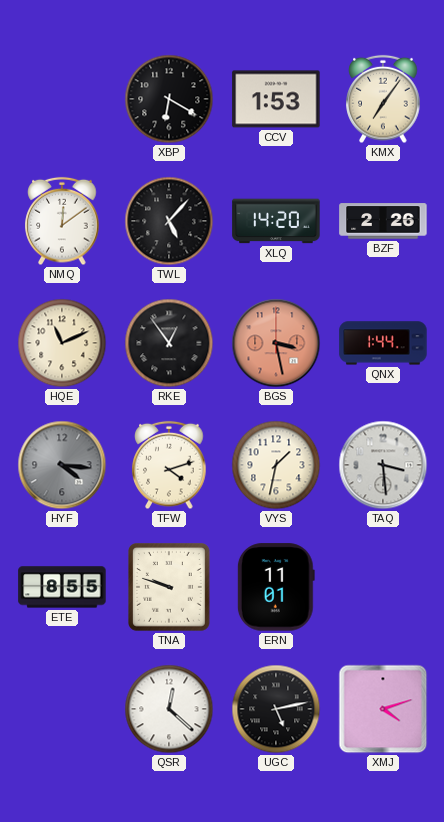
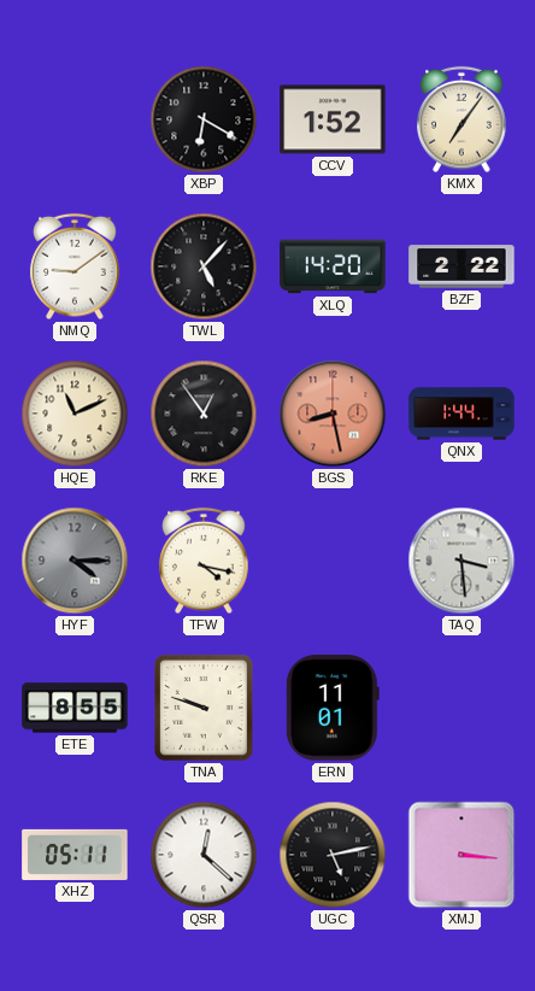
CCV: 1:53 -> 1:52 (333, 119)
NMQ: 12:09 -> 9:09 (75, 266)
BZF: 2:26 -> 2:22 (461, 266)
BGS: 3:28 -> 8:28 (333, 414)
HYF: 4:16 -> 4:15 (75, 561)
TFW: 4:12 -> 4:17 (204, 561)
VYS: 1:32 -> none (276, 465)
XHZ: none -> 05:11 (75, 855)
XMJ: 4:12 -> 3:16 (461, 855)
